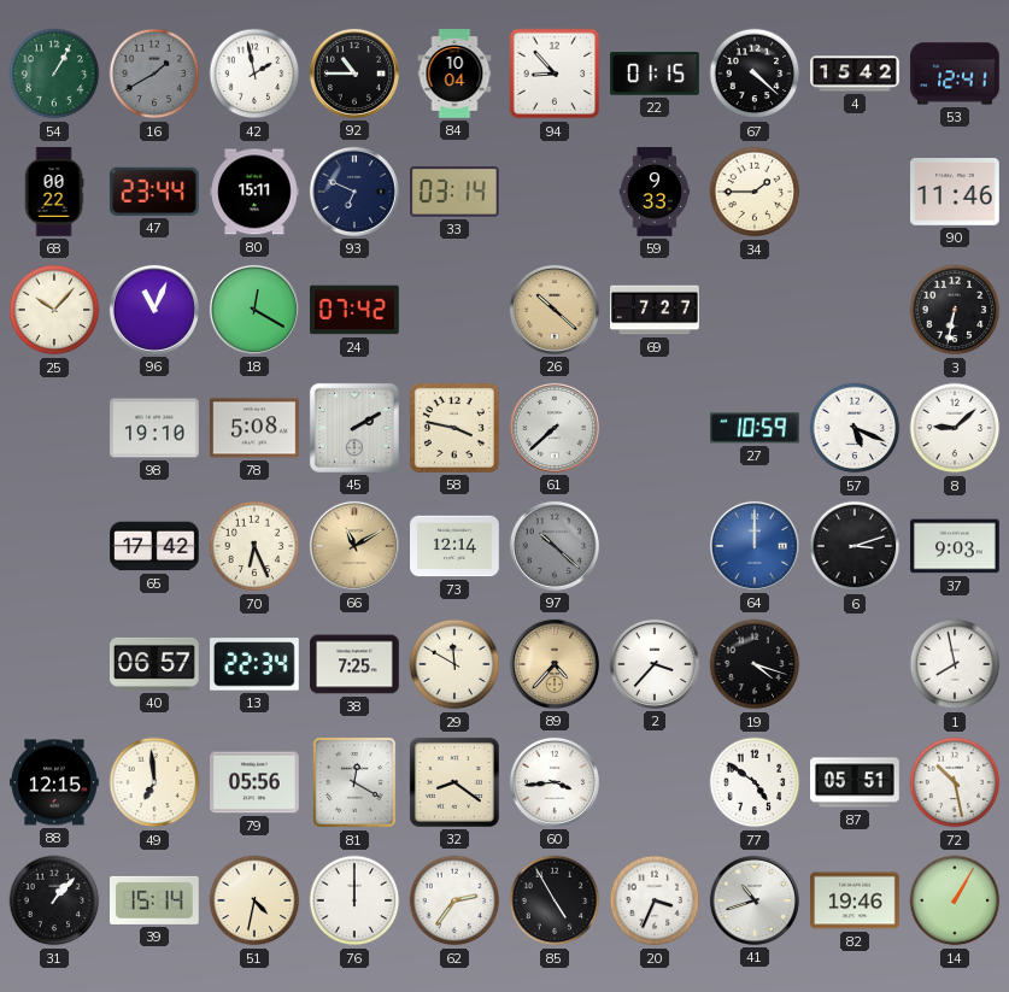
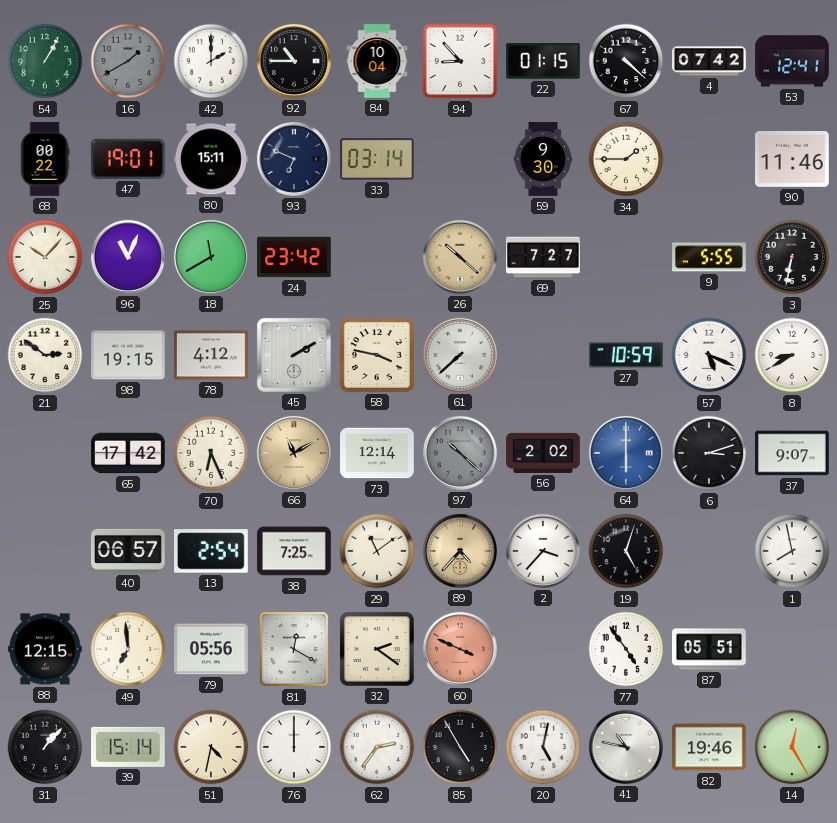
42: 1:58 -> 2:00 (211, 61)
4: 15:42 -> 07:42 (709, 61)
47: 23:44 -> 19:01 (128, 159)
59: 9:33 -> 9:30 (543, 159)
18: 12:20 -> 11:40 (211, 257)
24: 07:42 -> 23:42 (294, 257)
9: none -> 5:55 (709, 257)
21: none -> 2:51 (45, 355)
98: 19:10 -> 19:15 (128, 355)
78: 5:08 -> 4:12 (212, 355)
8: 9:08 -> 8:40 (792, 355)
56: none -> 2:02 (543, 453)
64: 12:00 -> 6:00 (626, 453)
37: 9:03 -> 9:07 (792, 453)
13: 22:34 -> 2:54 (212, 551)
29: 11:50 -> 11:09 (377, 551)
19: 4:18 -> 5:03 (626, 551)
32: 8:21 -> 2:21 (377, 649)
60: 3:44 -> 3:49 (460, 649)
60 dial: white -> salmon (460, 649)
77: 4:51 -> 4:54 (626, 649)
72: 10:28 -> none (955, 782)
20: 3:34 -> 5:02 (543, 747)
41: 10:42 -> 10:47 (626, 747)
14: 1:05 -> 12:25 (792, 747)
